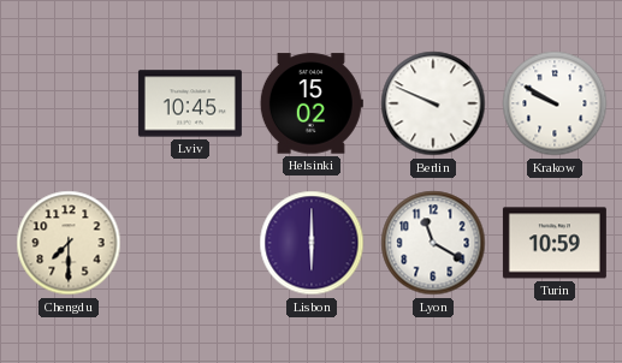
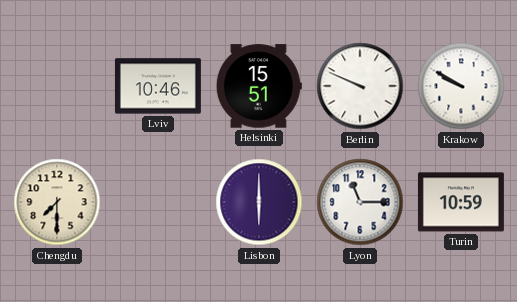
Lviv: 10:45 -> 10:46 (158, 86)
Helsinki: 15:02 -> 15:51 (259, 86)
Lyon: 11:20 -> 11:15 (360, 202)
